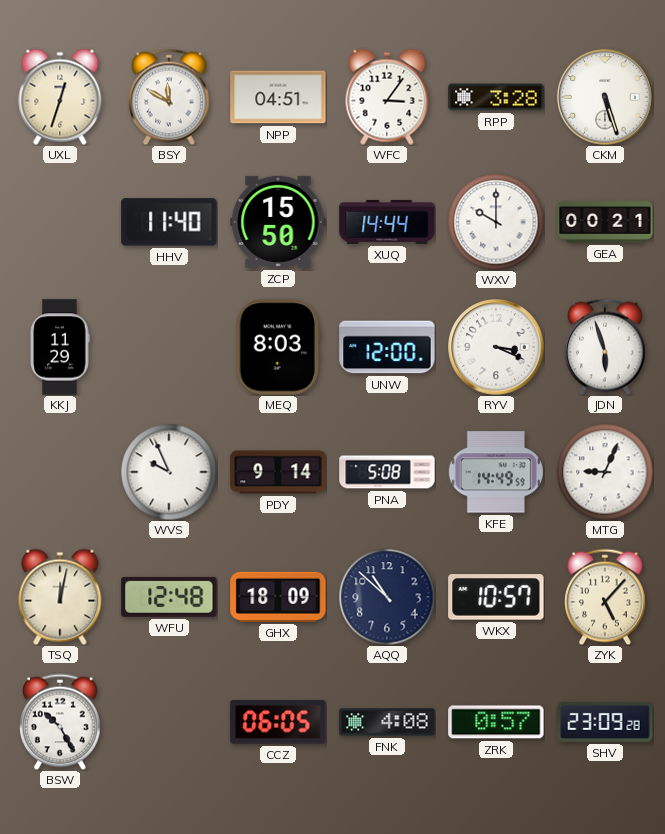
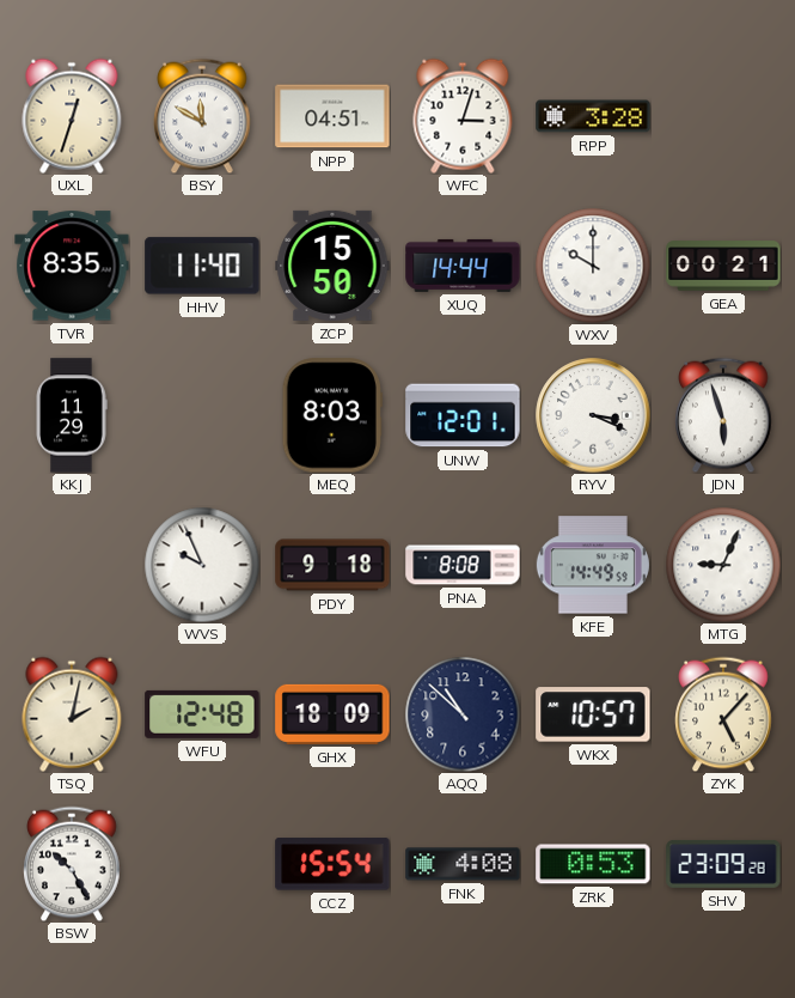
WFC: 3:06 -> 3:03 (463, 116)
CKM: 5:27 -> none (605, 97)
TVR: none -> 8:35 (72, 266)
UNW: 12:00 -> 12:01 (463, 415)
PDY: 9:14 -> 9:18 (332, 565)
PNA: 5:08 -> 8:08 (463, 565)
TSQ: 12:02 -> 2:02 (72, 714)
CCZ: 06:05 -> 15:54 (332, 864)
ZRK: 0:57 -> 0:53 (593, 864)
